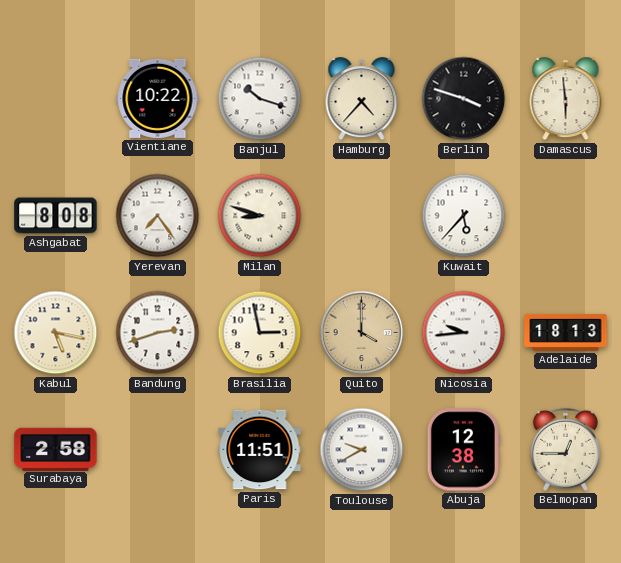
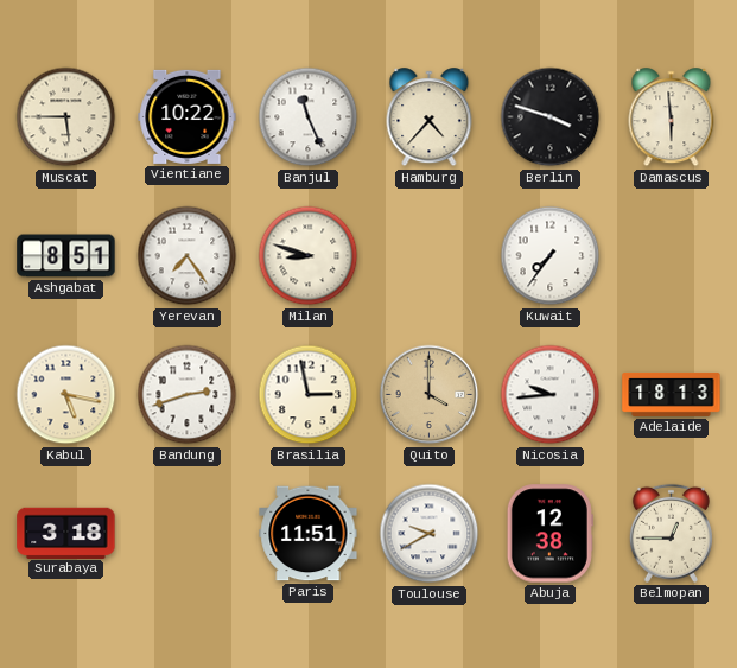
Muscat: none -> 5:45 (66, 117)
Banjul: 10:18 -> 11:26 (309, 117)
Ashgabat: 8:08 -> 8:51 (66, 256)
Kuwait: 5:37 -> 7:36 (551, 256)
Surabaya: 2:58 -> 3:18 (66, 533)
